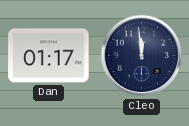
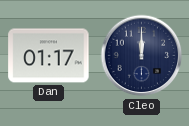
Cleo: 11:59 -> 12:00 (142, 56)
